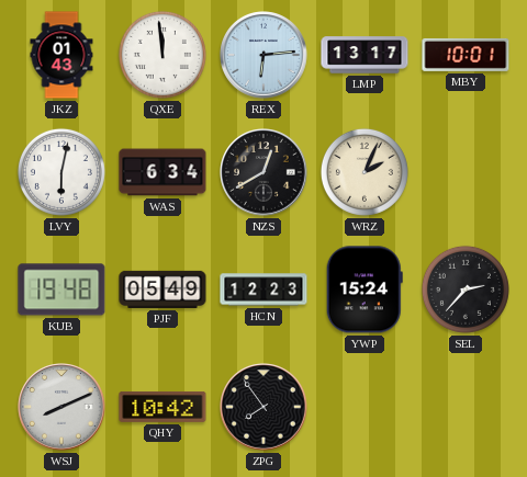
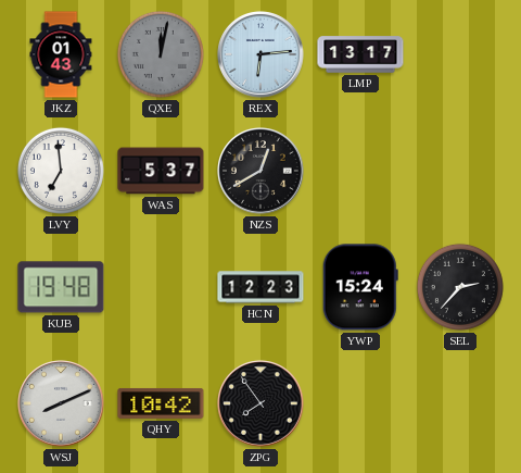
QXE: 11:59 -> 12:02 (161, 54)
QXE dial: white -> grey (161, 54)
MBY: 10:01 -> none (466, 55)
LVY: 6:02 -> 6:59 (61, 171)
WAS: 6:34 -> 5:37 (161, 171)
WRZ: 2:04 -> none (365, 172)
PJF: 05:49 -> none (162, 289)
